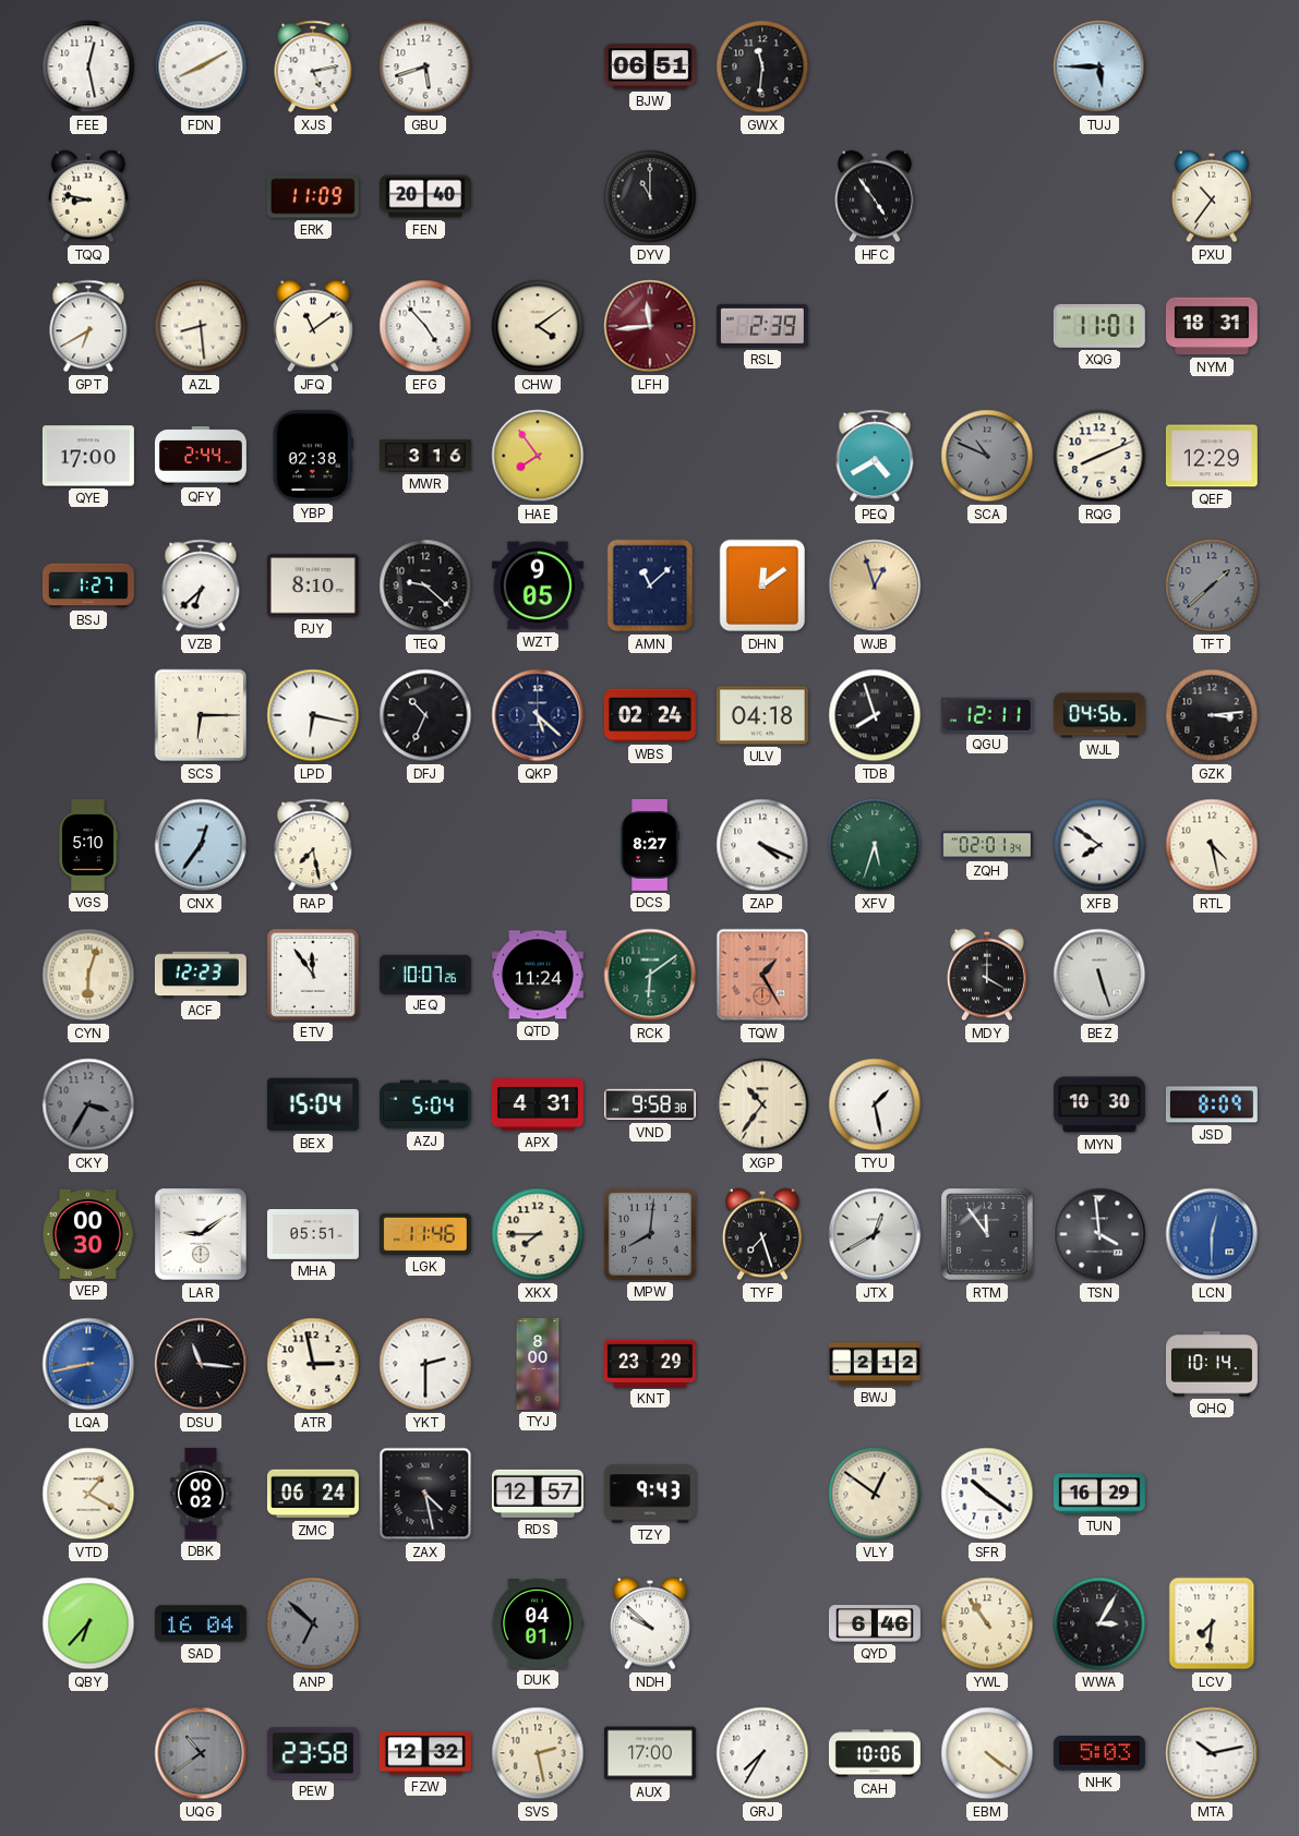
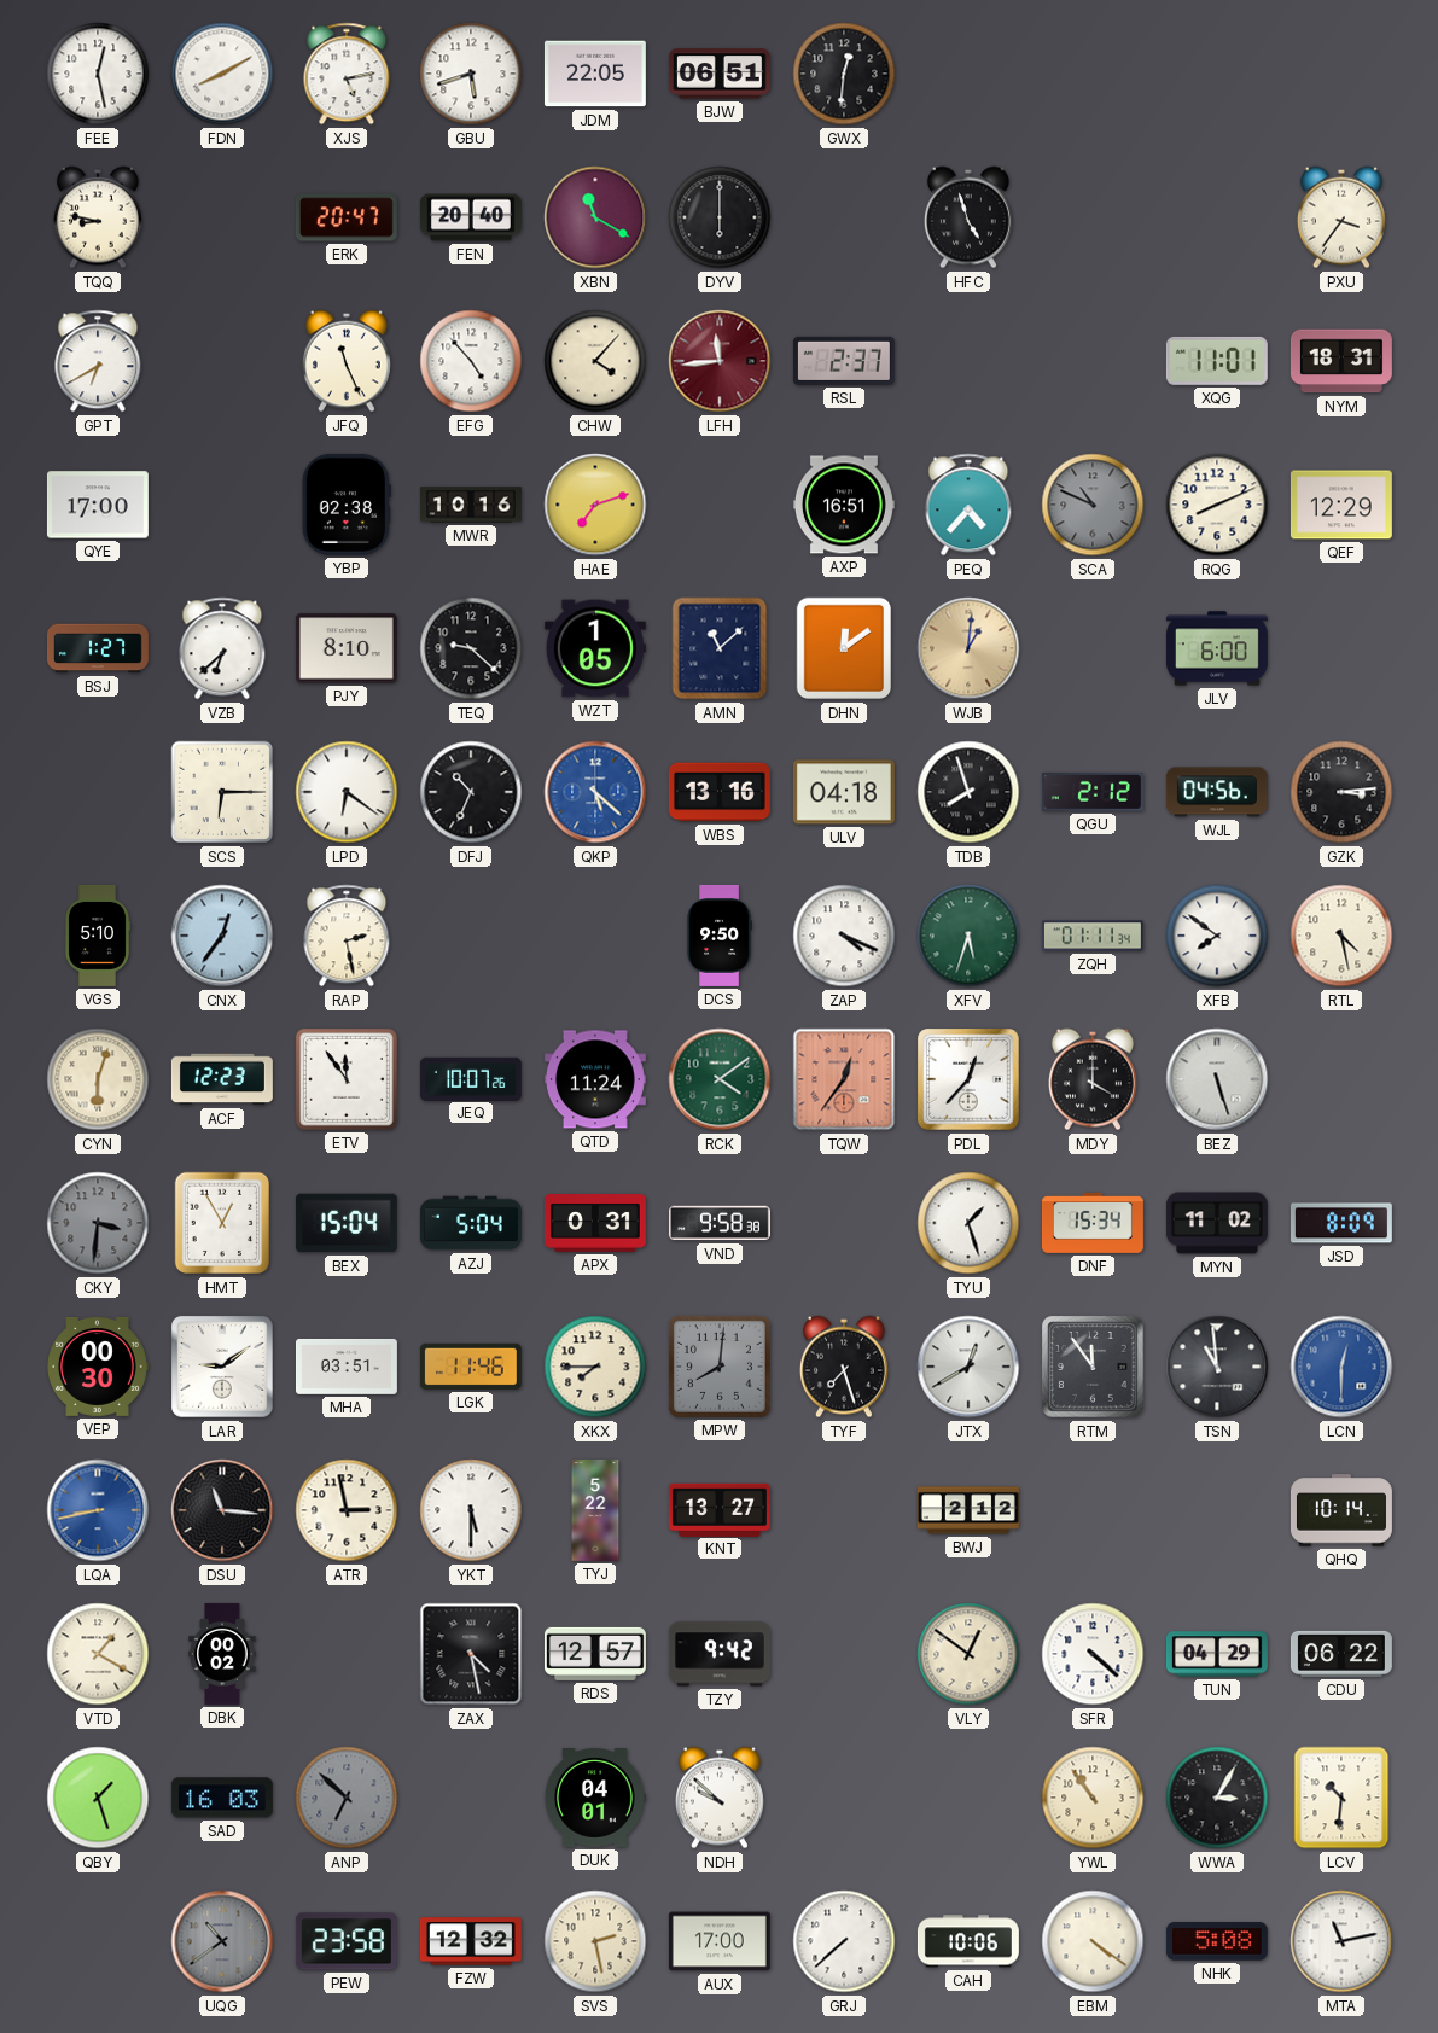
JDM: none -> 22:05 (595, 74)
GWX: 11:31 -> 12:31 (844, 74)
TUJ: 5:45 -> none (1099, 67)
ERK: 11:09 -> 20:47 (347, 217)
XBN: none -> 11:20 (595, 217)
DYV: 11:00 -> 6:00 (720, 217)
HFC: 4:54 -> 4:57 (968, 217)
PXU: 10:36 -> 3:36 (1341, 217)
AZL: 8:29 -> none (201, 326)
JFQ: 11:09 -> 11:26 (347, 361)
CHW: 4:09 -> 4:07 (595, 361)
RSL: 2:39 -> 2:37 (844, 361)
QFY: 2:44 -> none (201, 456)
MWR: 3:16 -> 10:16 (471, 505)
HAE: 7:54 -> 7:12 (595, 505)
AXP: none -> 16:51 (844, 505)
PEQ: 4:40 -> 4:37 (968, 505)
WZT: 9:05 -> 1:05 (595, 648)
WJB: 12:57 -> 1:01 (968, 648)
JLV: none -> 6:00 (1217, 648)
TFT: 1:38 -> none (1212, 585)
LPD: 6:17 -> 6:21 (347, 792)
QKP dial: navy -> blue (595, 792)
WBS: 02:24 -> 13:16 (720, 792)
QGU: 12:11 -> 2:12 (1093, 792)
RAP: 7:28 -> 2:28 (347, 936)
DCS: 8:27 -> 9:50 (720, 936)
ZQH: 02:01 -> 01:11 (1093, 936)
RCK: 6:09 -> 4:09 (720, 1079)
TQW: 1:25 -> 12:36 (844, 1079)
PDL: none -> 12:37 (968, 1079)
CKY: 3:35 -> 3:31 (98, 1223)
HMT: none -> 12:55 (221, 1223)
APX: 4:31 -> 0:31 (595, 1224)
XGP: 10:36 -> none (762, 1104)
TYU: 1:28 -> 1:27 (968, 1223)
DNF: none -> 15:34 (1093, 1224)
MYN: 10:30 -> 11:02 (1217, 1223)
MHA: 05:51 -> 03:51 (347, 1367)
TSN: 3:59 -> 10:59 (1217, 1367)
YKT: 2:30 -> 5:30 (471, 1510)
TYJ: 8:00 -> 5:22 (595, 1510)
KNT: 23:29 -> 13:27 (720, 1509)
ZMC: 06:24 -> none (313, 1494)
TZY: 9:43 -> 9:42 (720, 1654)
SFR: 10:21 -> 4:22 (1093, 1654)
TUN: 16:29 -> 04:29 (1217, 1654)
CDU: none -> 06:22 (1341, 1654)
QBY: 6:37 -> 1:27 (98, 1798)
SAD: 16:04 -> 16:03 (222, 1798)
QYD: 6:46 -> none (875, 1623)
LCV: 7:31 -> 10:31 (1341, 1798)
GRJ: 7:35 -> 7:38 (844, 1941)
NHK: 5:03 -> 5:08 (1217, 1941)
MTA: 10:13 -> 11:13 (1341, 1941)
